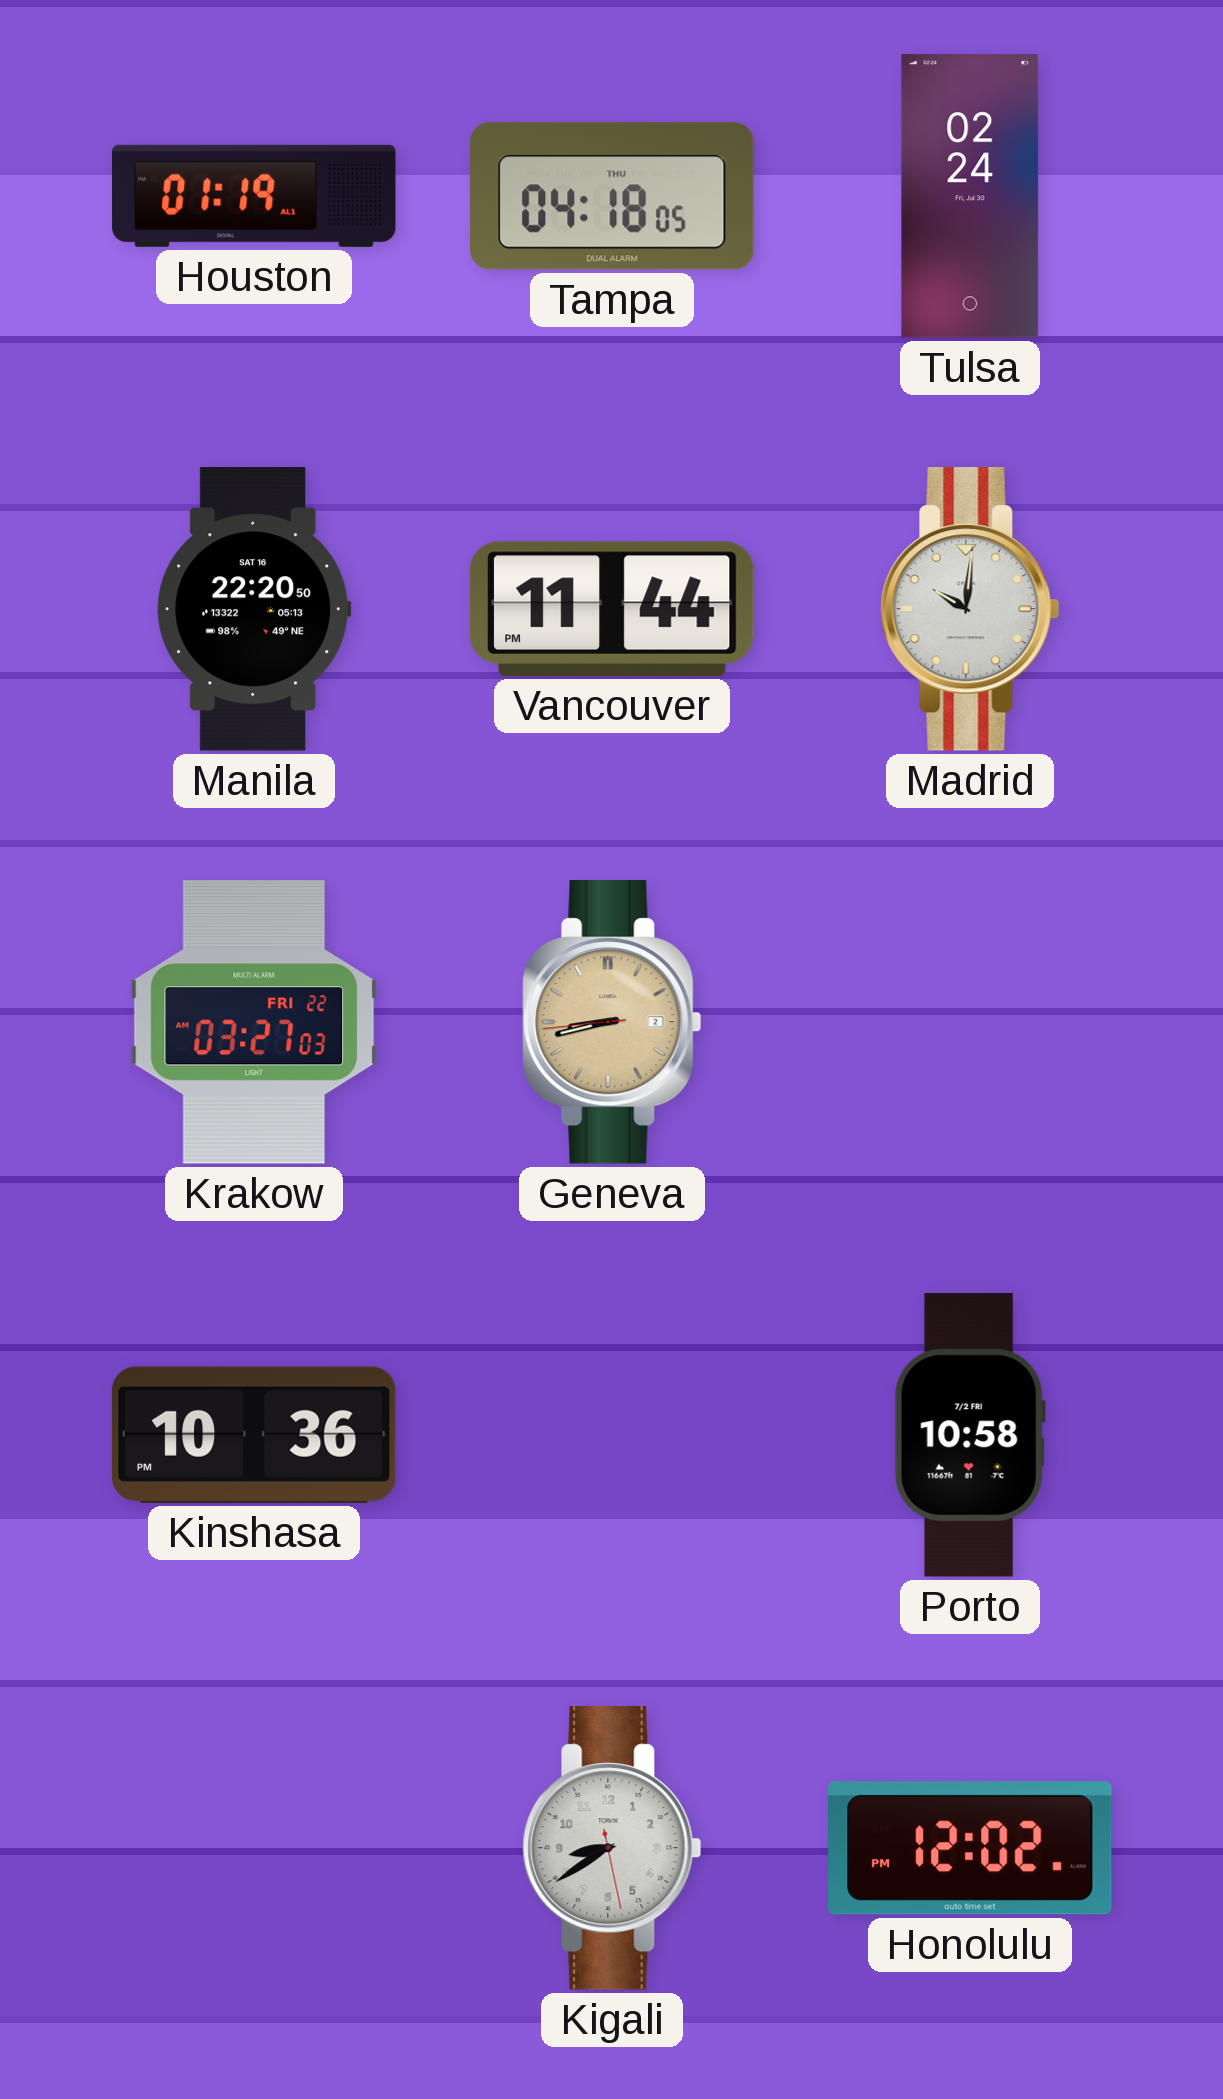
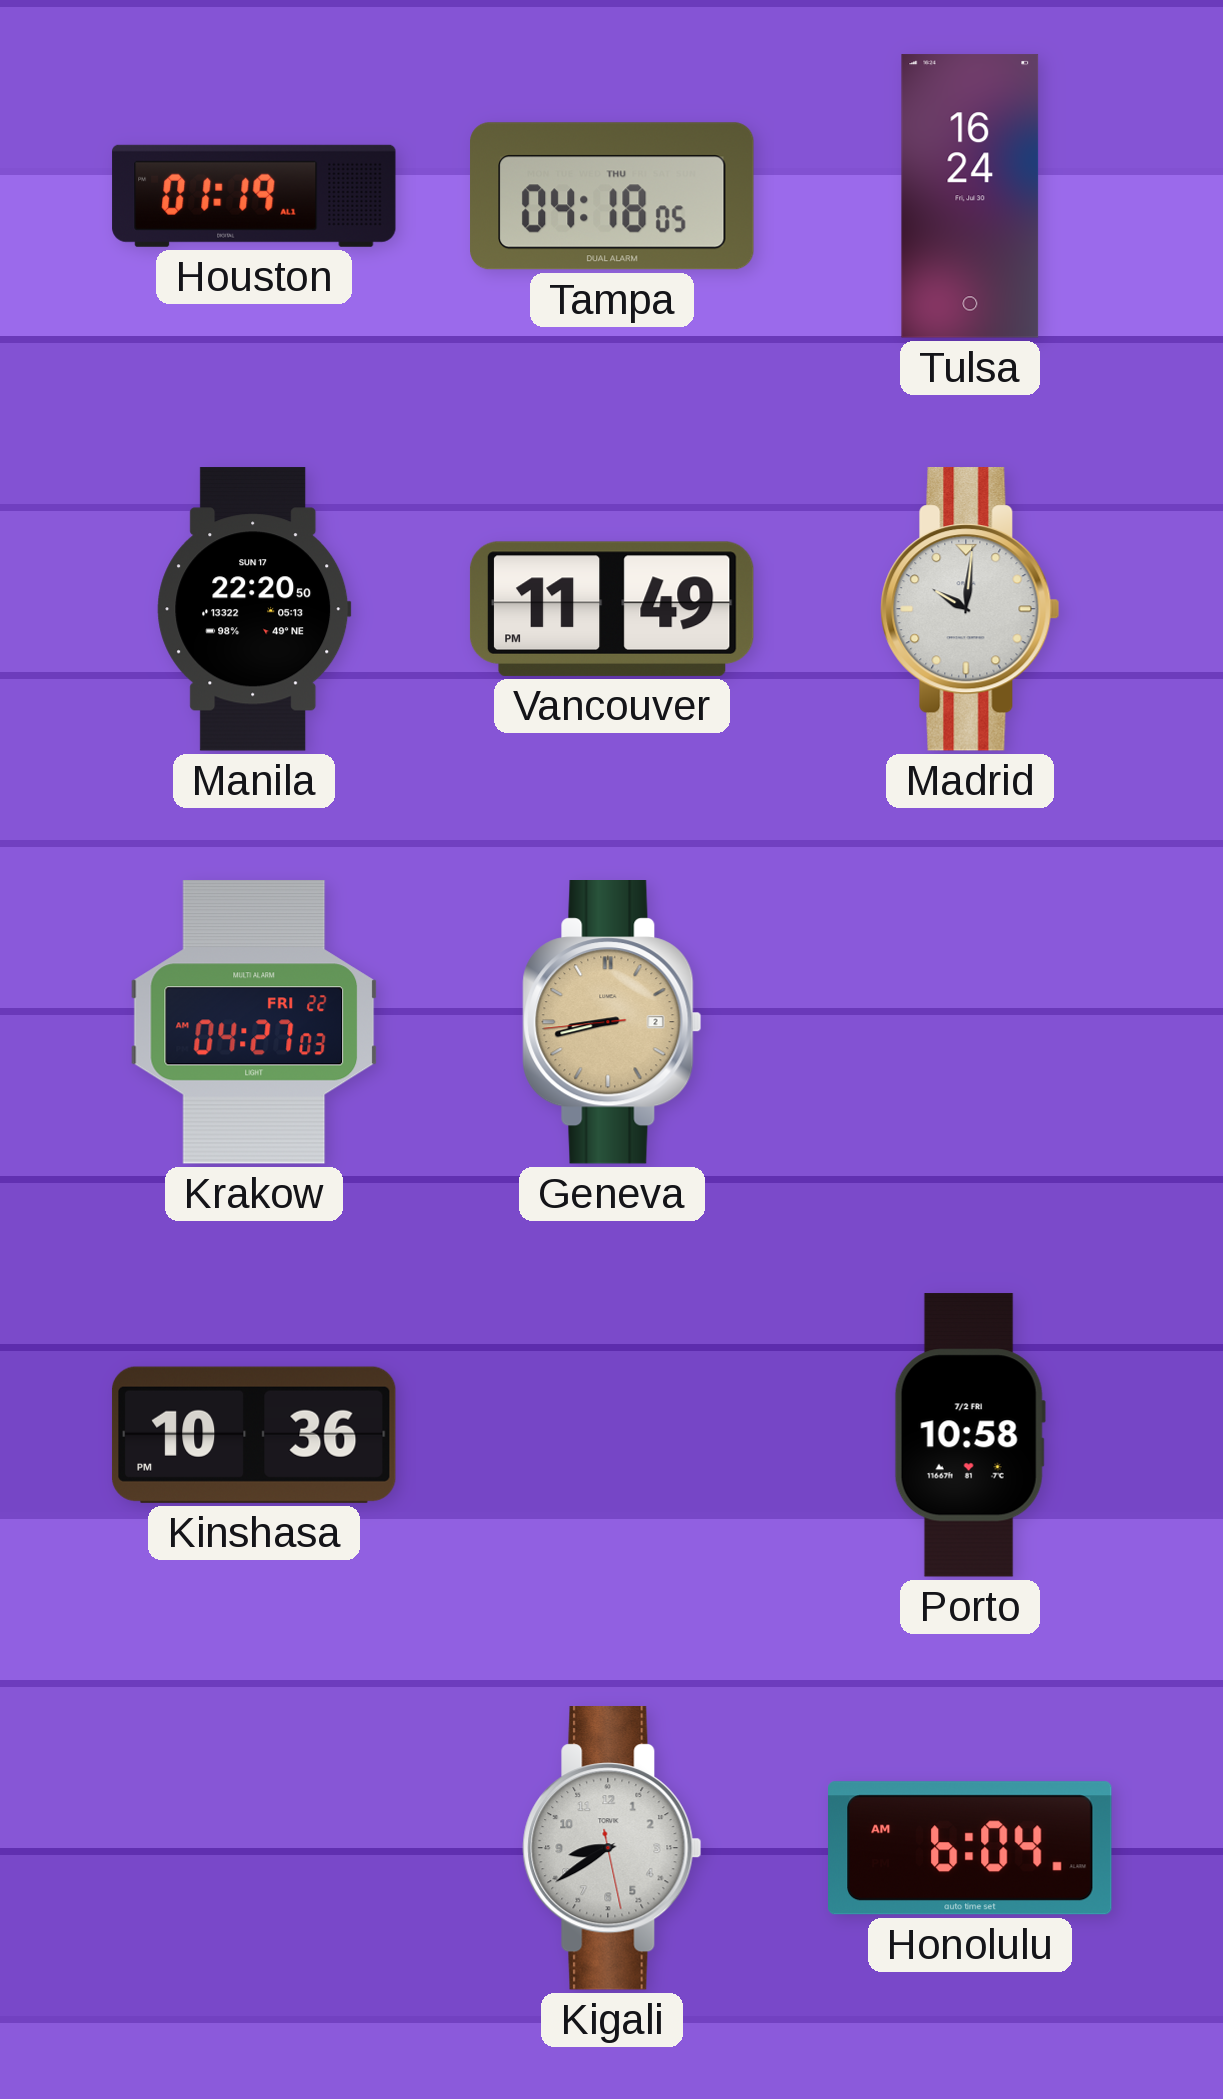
Tulsa: 02:24 -> 16:24 (970, 196)
Manila date: SAT 16 -> SUN 17 (254, 609)
Vancouver: 11:44 -> 11:49 (612, 609)
Krakow: 03:27 -> 04:27 (254, 1022)
Honolulu: 12:02 -> 6:04 (971, 1848)
